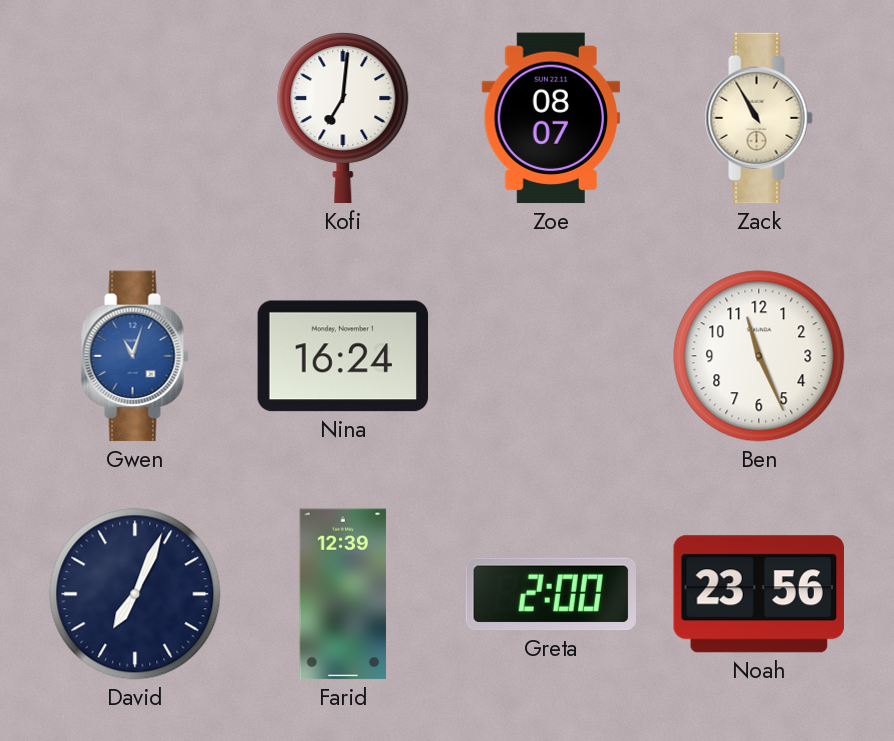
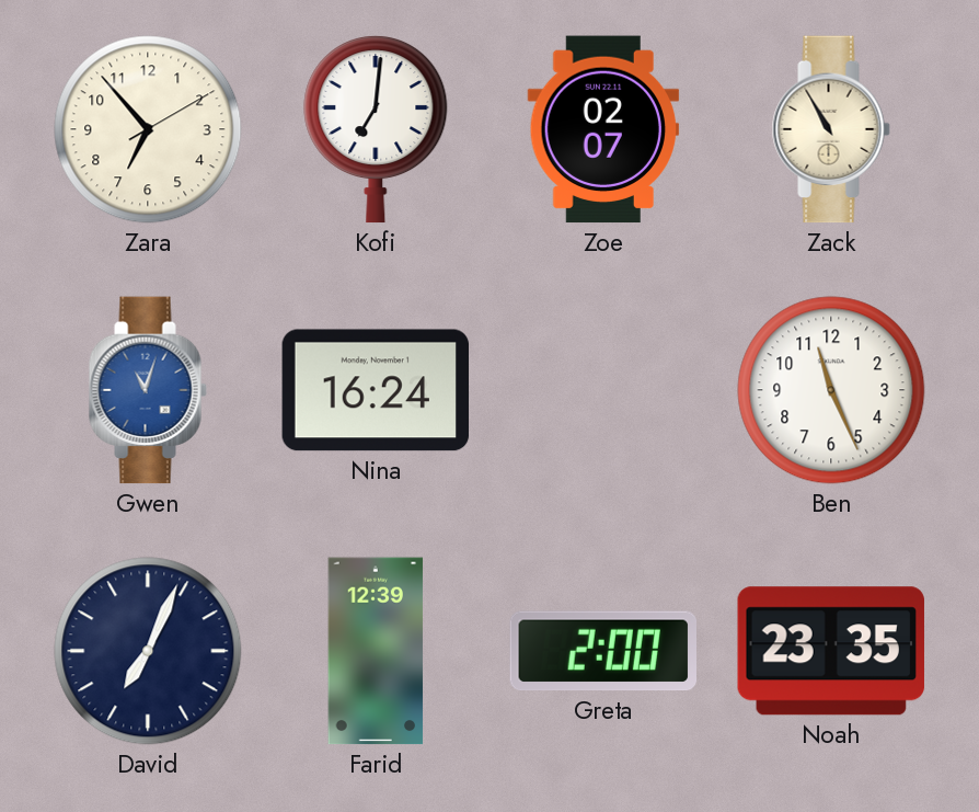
Zara: none -> 6:53 (148, 129)
Zoe: 08:07 -> 02:07 (603, 129)
Noah: 23:56 -> 23:35 (831, 651)
